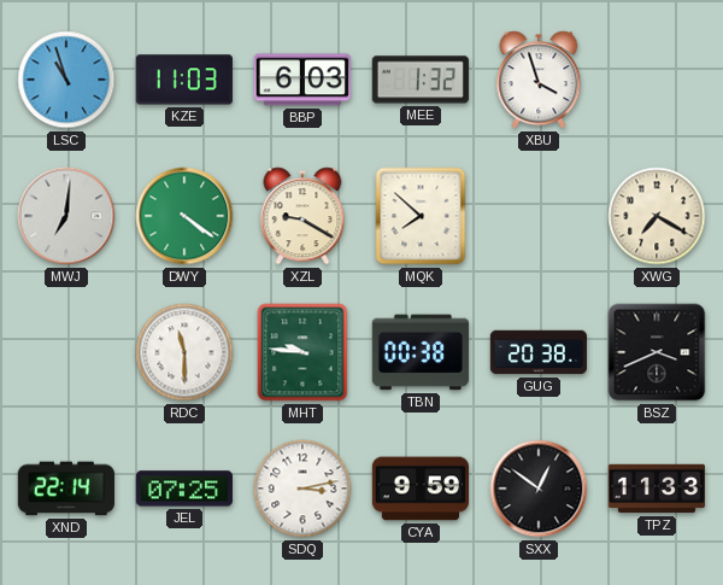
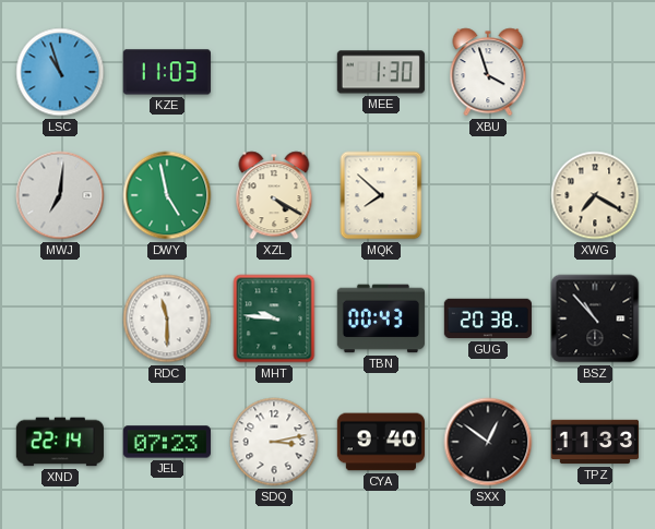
BBP: 6:03 -> none (302, 80)
MEE: 1:32 -> 1:30 (381, 72)
DWY: 4:21 -> 4:58 (167, 195)
XZL: 9:20 -> 4:20 (274, 195)
TBN: 00:38 -> 00:43 (381, 318)
BSZ: 3:41 -> 10:53 (595, 318)
JEL: 07:25 -> 07:23 (167, 442)
CYA: 9:59 -> 9:40 (380, 442)
